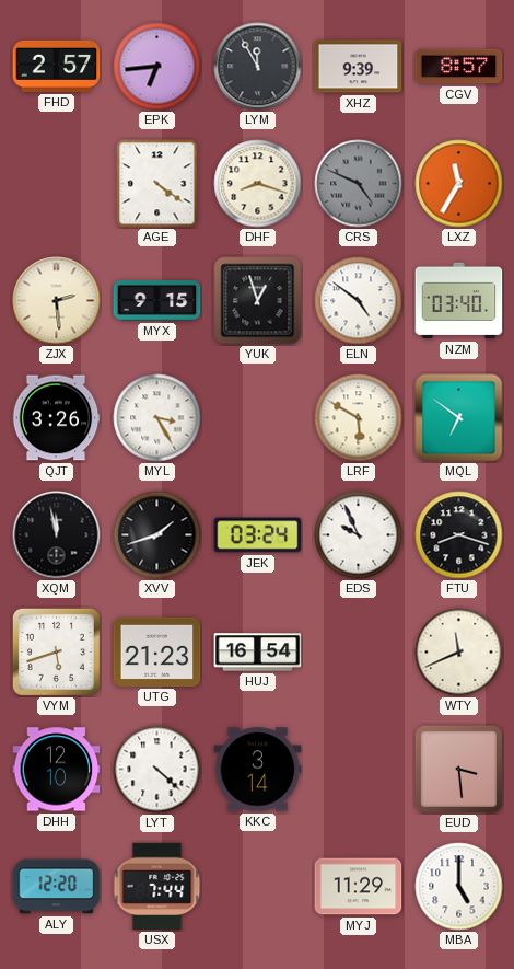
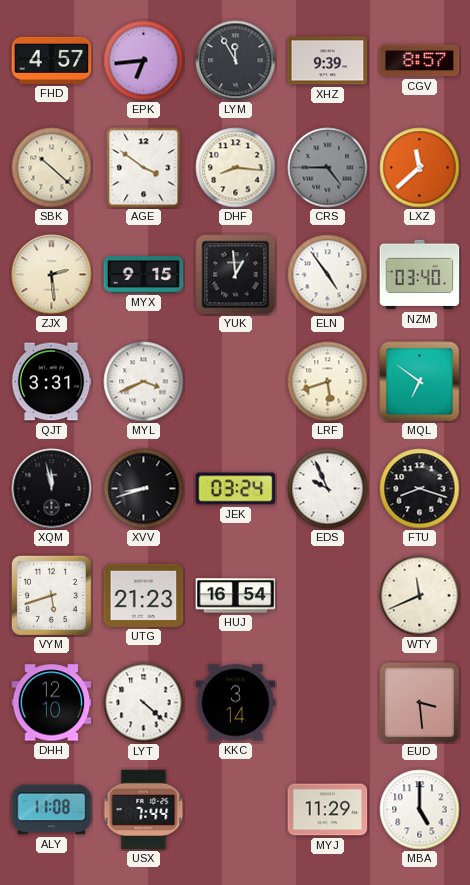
FHD: 2:57 -> 4:57 (52, 60)
SBK: none -> 10:22 (52, 168)
AGE: 4:21 -> 3:51 (144, 168)
DHF: 8:18 -> 8:16 (236, 168)
CRS: 4:49 -> 4:45 (328, 168)
LXZ: 11:35 -> 11:38 (420, 168)
YUK: 12:57 -> 12:59 (236, 275)
ELN: 4:51 -> 4:54 (328, 275)
QJT: 3:26 -> 3:31 (51, 382)
MYL: 3:25 -> 3:41 (144, 382)
LRF: 5:50 -> 5:42 (328, 382)
XVV: 1:42 -> 8:42 (144, 489)
ALY: 12:20 -> 11:08 (52, 810)
